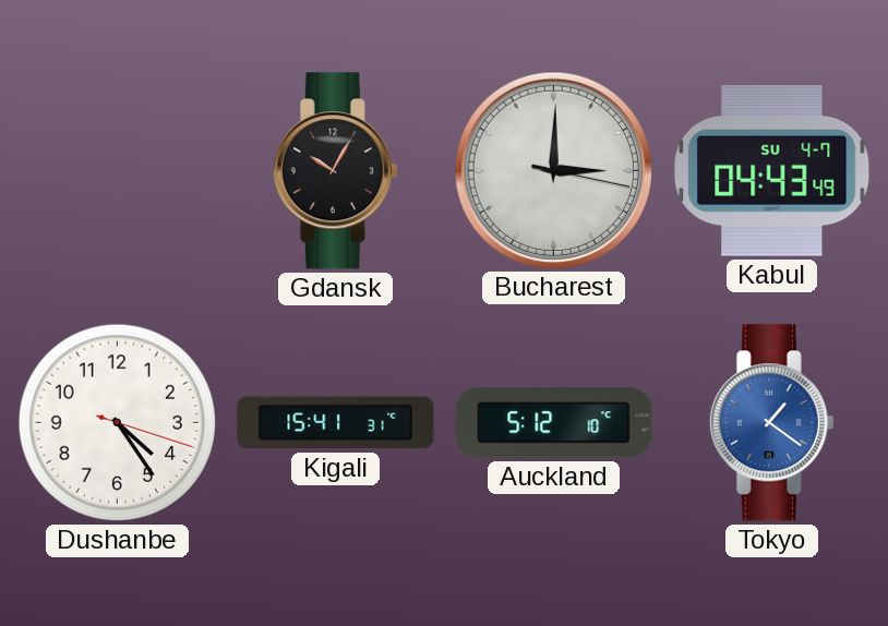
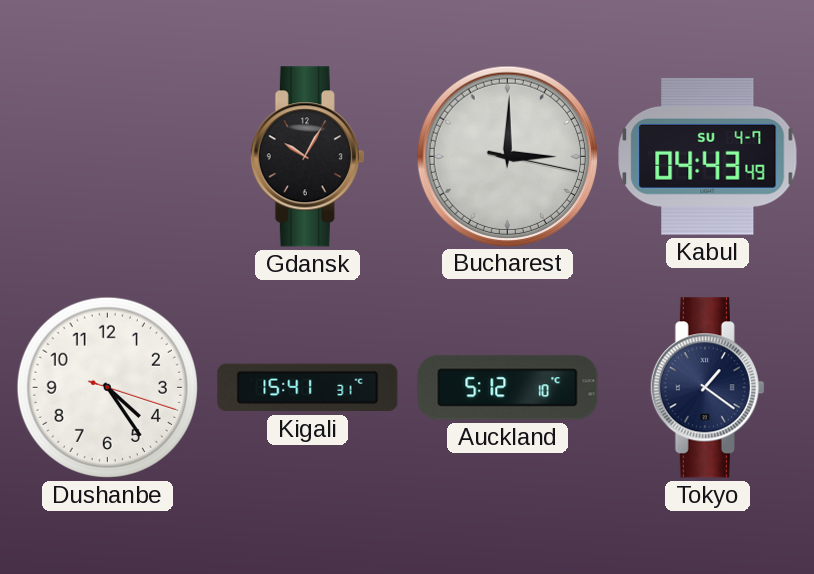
Tokyo dial: blue -> navy (707, 388)
